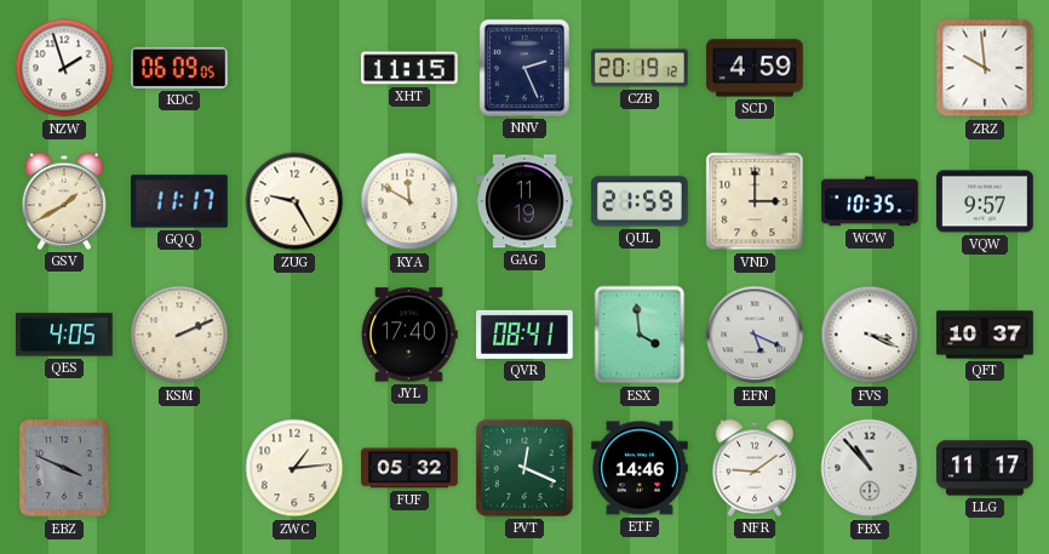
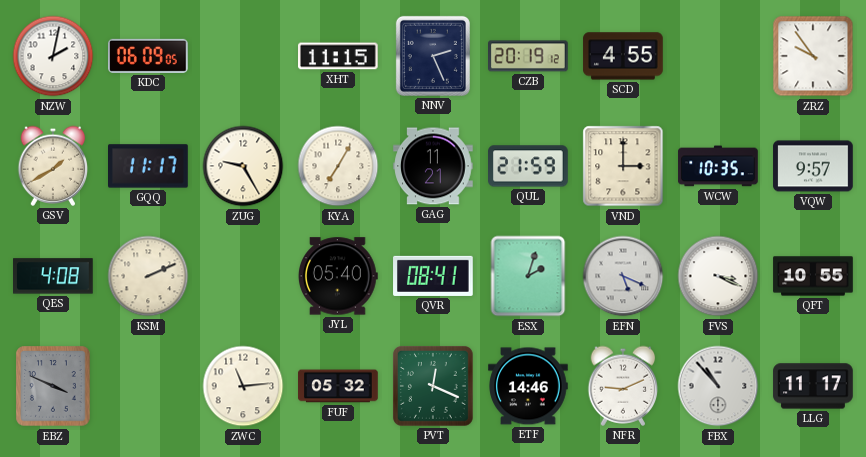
NZW: 1:57 -> 2:02 (53, 56)
SCD: 4:59 -> 4:55 (623, 56)
ZRZ: 9:59 -> 9:54 (813, 56)
KYA: 11:50 -> 7:05 (338, 166)
GAG: 11:19 -> 11:21 (433, 166)
QES: 4:05 -> 4:08 (54, 276)
JYL: 17:40 -> 05:40 (339, 276)
ESX: 3:59 -> 2:03 (528, 276)
QFT: 10:37 -> 10:55 (813, 276)
ZWC: 1:14 -> 11:14 (243, 386)
NFR: 9:09 -> 9:11 (623, 386)
